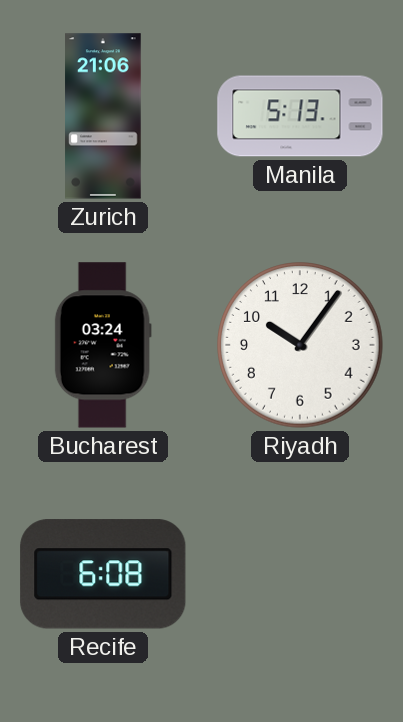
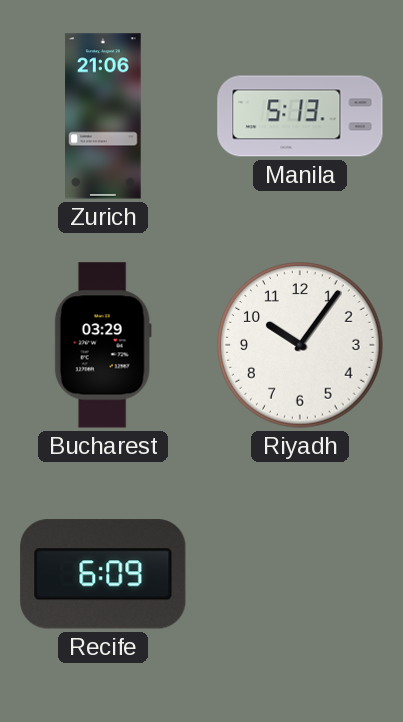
Bucharest: 03:24 -> 03:29 (103, 345)
Recife: 6:08 -> 6:09 (103, 574)
